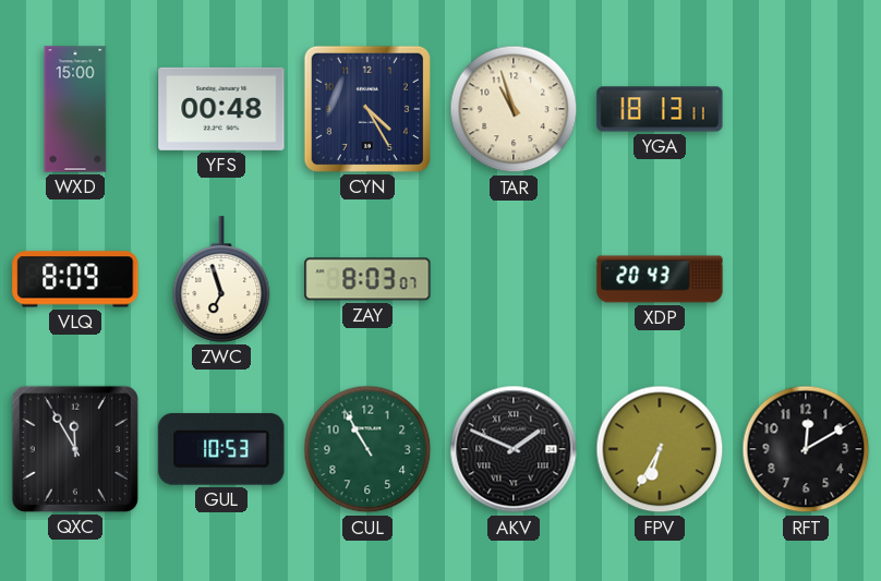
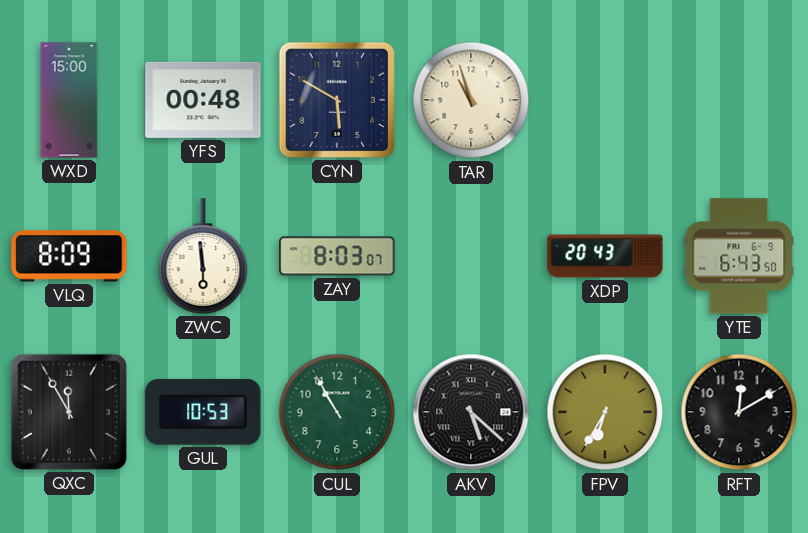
CYN: 4:25 -> 5:50 (337, 100)
YGA: 18:13 -> none (660, 109)
ZWC: 6:57 -> 5:59 (203, 256)
YTE: none -> 6:43 (739, 256)
AKV: 1:49 -> 5:22 (471, 412)
